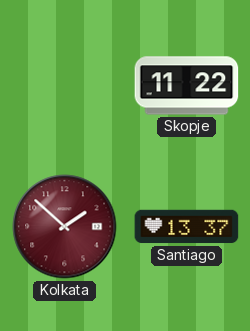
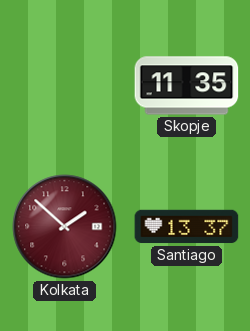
Skopje: 11:22 -> 11:35 (187, 86)
